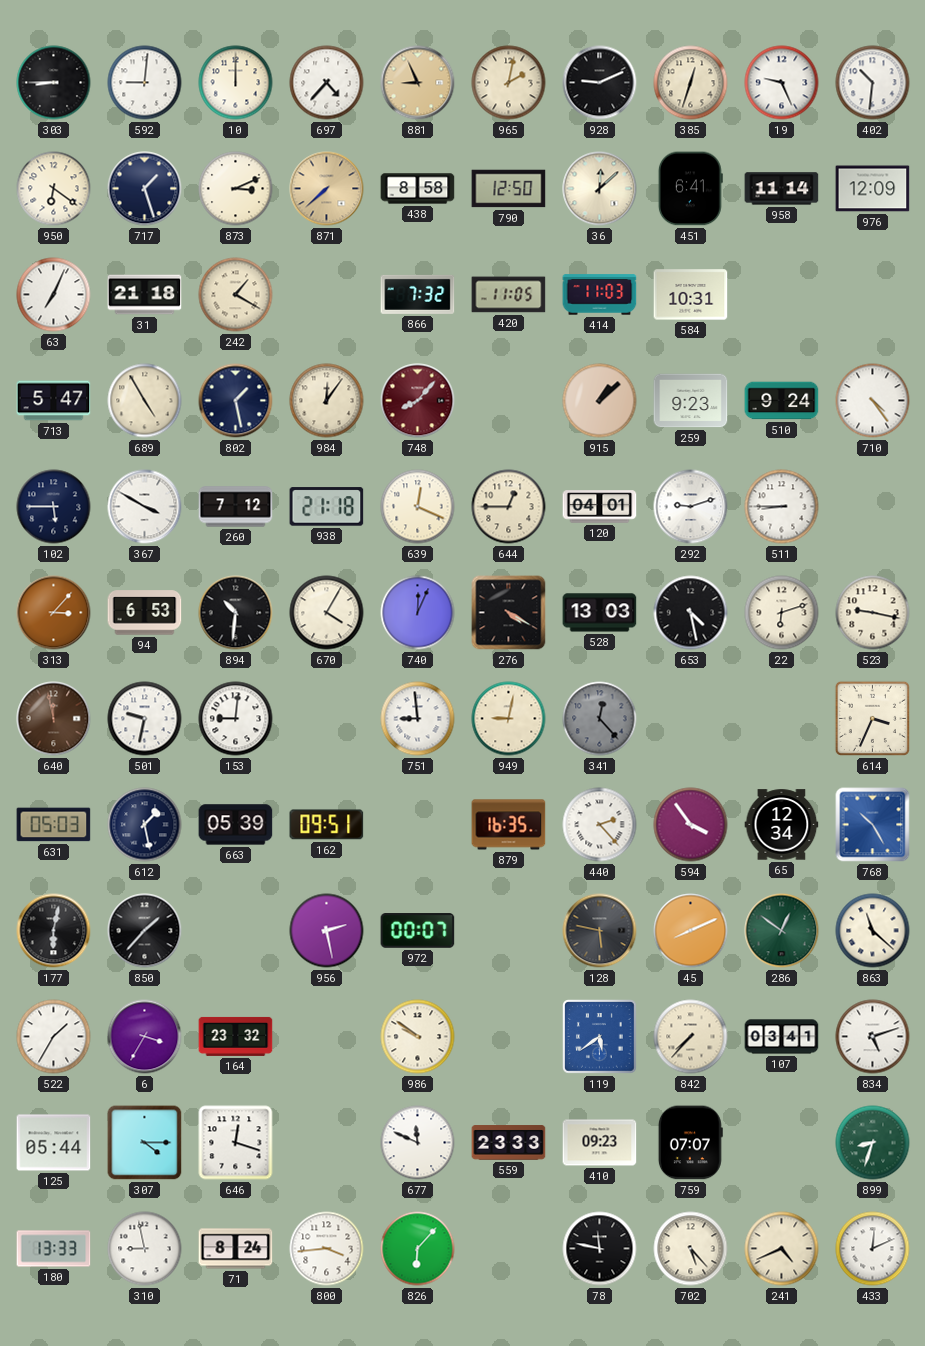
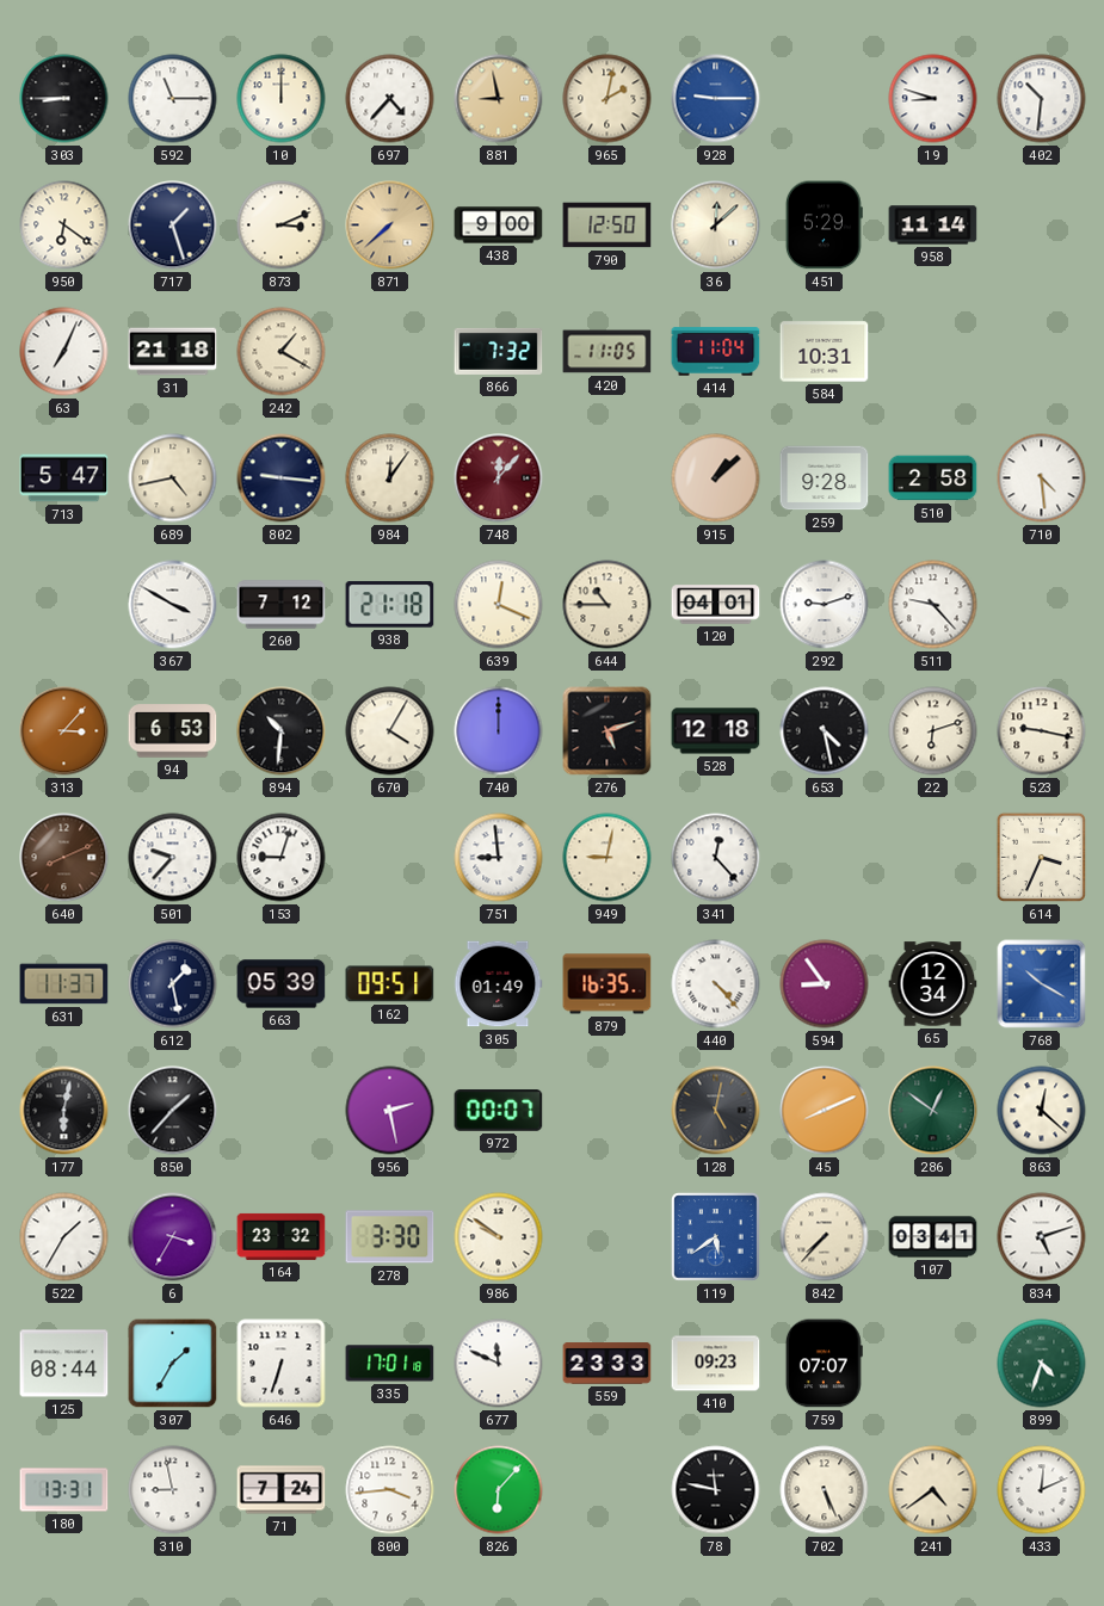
592: 9:01 -> 11:15 (173, 99)
881: 8:56 -> 8:58 (499, 99)
928: 9:11 -> 9:15 (716, 99)
928 dial: black -> blue (716, 99)
385: 12:33 -> none (691, 83)
19: 9:26 -> 8:48 (933, 99)
438: 8:58 -> 9:00 (499, 226)
451: 6:41 -> 5:29 (824, 226)
976: 12:09 -> none (873, 189)
414: 11:03 -> 11:04 (716, 352)
689: 4:55 -> 4:43 (173, 478)
802: 1:28 -> 9:16 (282, 478)
748: 8:07 -> 12:07 (499, 478)
259: 9:23 -> 9:28 (825, 478)
510: 9:24 -> 2:58 (933, 478)
710: 4:24 -> 4:29 (1042, 478)
102: 5:45 -> none (54, 507)
644: 12:45 -> 10:45 (607, 605)
511: 8:45 -> 9:23 (933, 605)
740: 12:04 -> 12:00 (499, 731)
276: 4:20 -> 5:12 (607, 731)
528: 13:03 -> 12:18 (716, 731)
640: 11:58 -> 8:11 (64, 858)
501: 9:32 -> 9:37 (173, 858)
153: 9:01 -> 9:03 (282, 858)
341 dial: grey -> white (716, 858)
631: 05:03 -> 11:37 (64, 984)
305: none -> 01:49 (498, 984)
440: 2:23 -> 4:23 (716, 984)
594: 3:54 -> 8:54 (825, 984)
768: 10:25 -> 10:20 (1042, 984)
128: 5:47 -> 5:02 (716, 1111)
863: 11:22 -> 12:22 (1042, 1111)
278: none -> 3:30 (390, 1237)
125: 05:44 -> 08:44 (64, 1364)
307: 4:15 -> 1:35 (173, 1364)
646: 12:18 -> 6:33 (282, 1364)
335: none -> 17:01 (390, 1364)
899: 8:33 -> 4:33 (1042, 1364)
180: 13:33 -> 13:31 (64, 1490)
71: 8:24 -> 7:24 (282, 1490)
702: 5:23 -> 5:26 (825, 1490)
241: 4:41 -> 4:39 (933, 1490)
